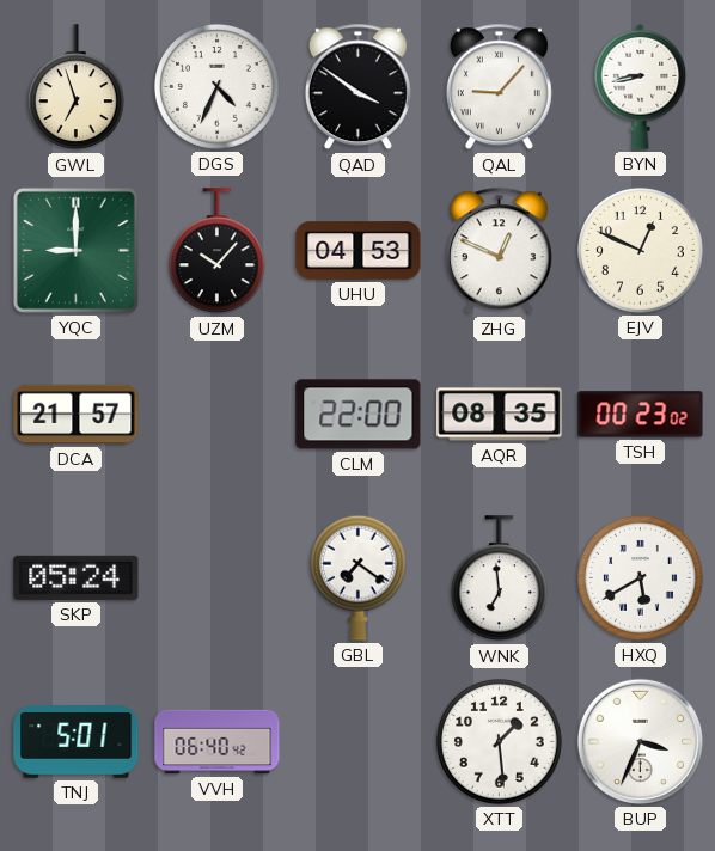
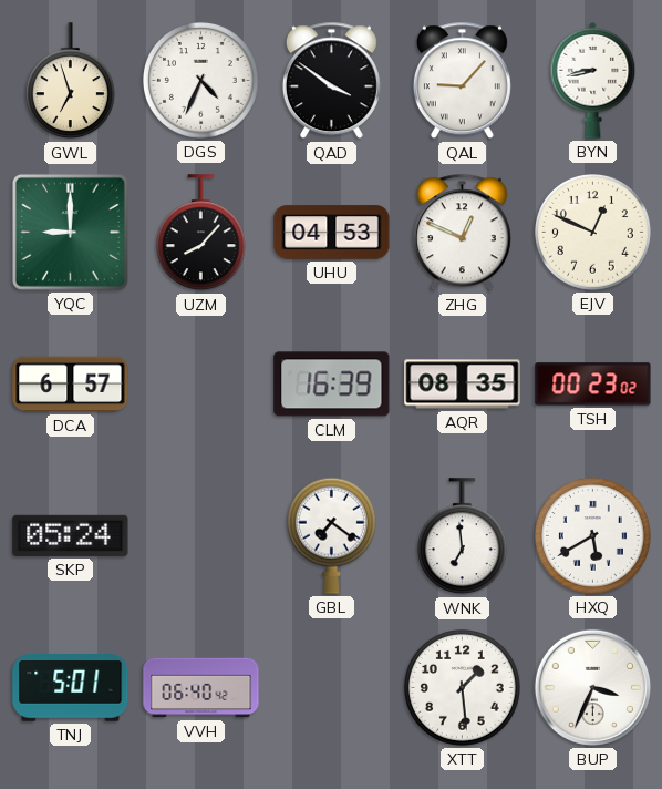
UZM: 10:07 -> 8:07 (200, 233)
DCA: 21:57 -> 6:57 (71, 385)
CLM: 22:00 -> 16:39 (332, 385)
